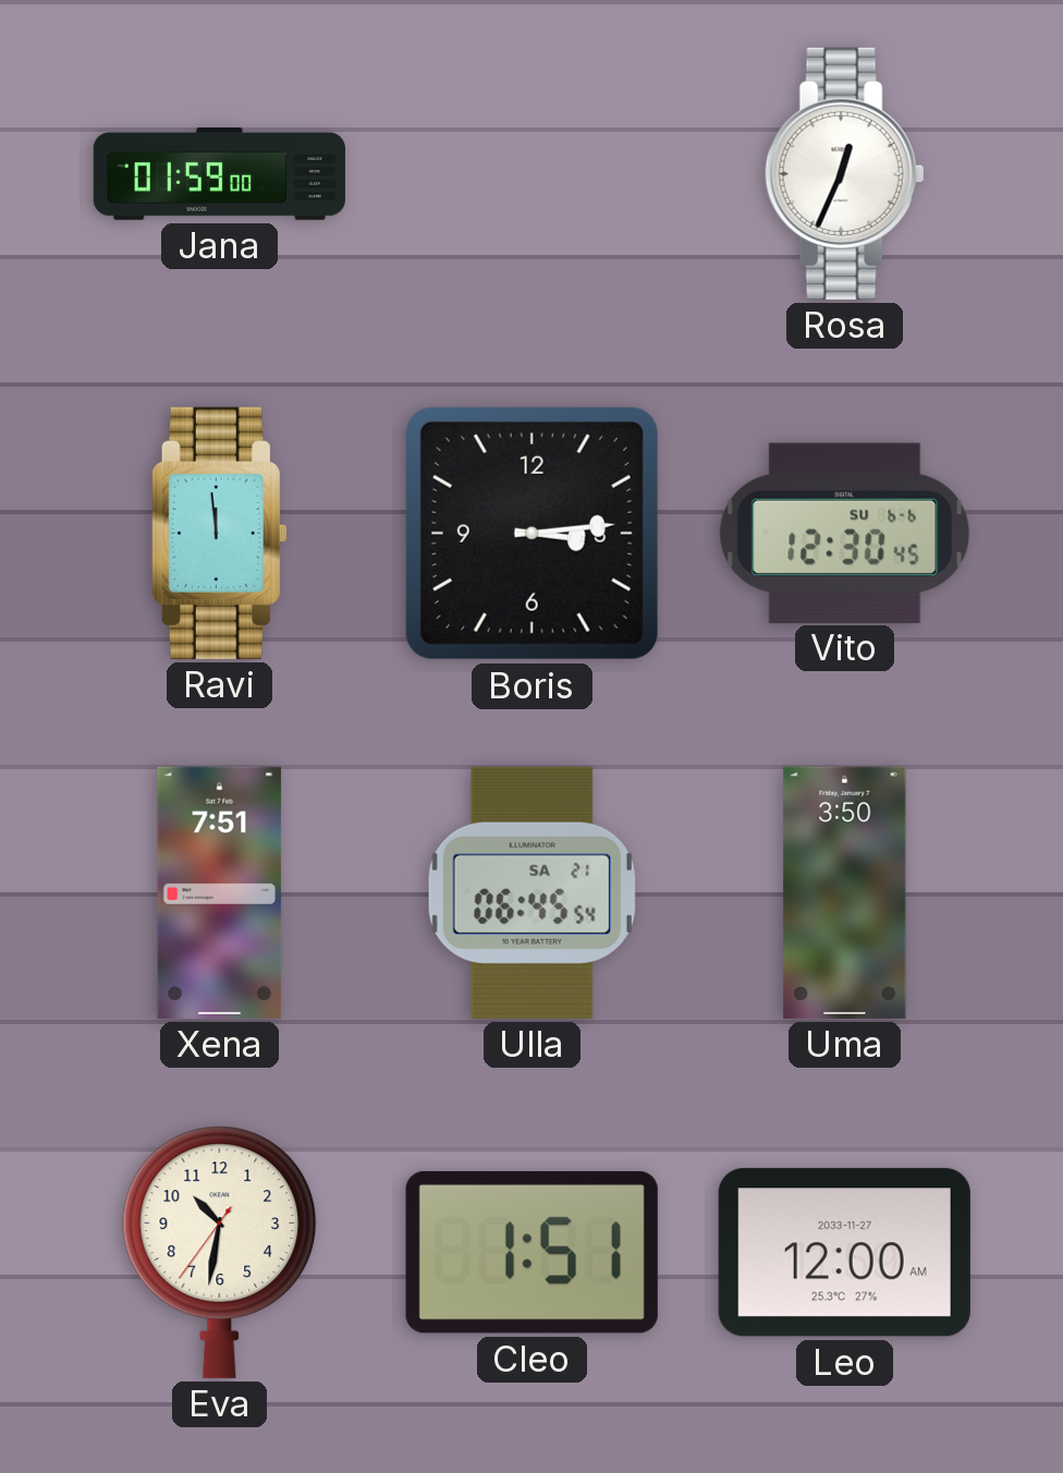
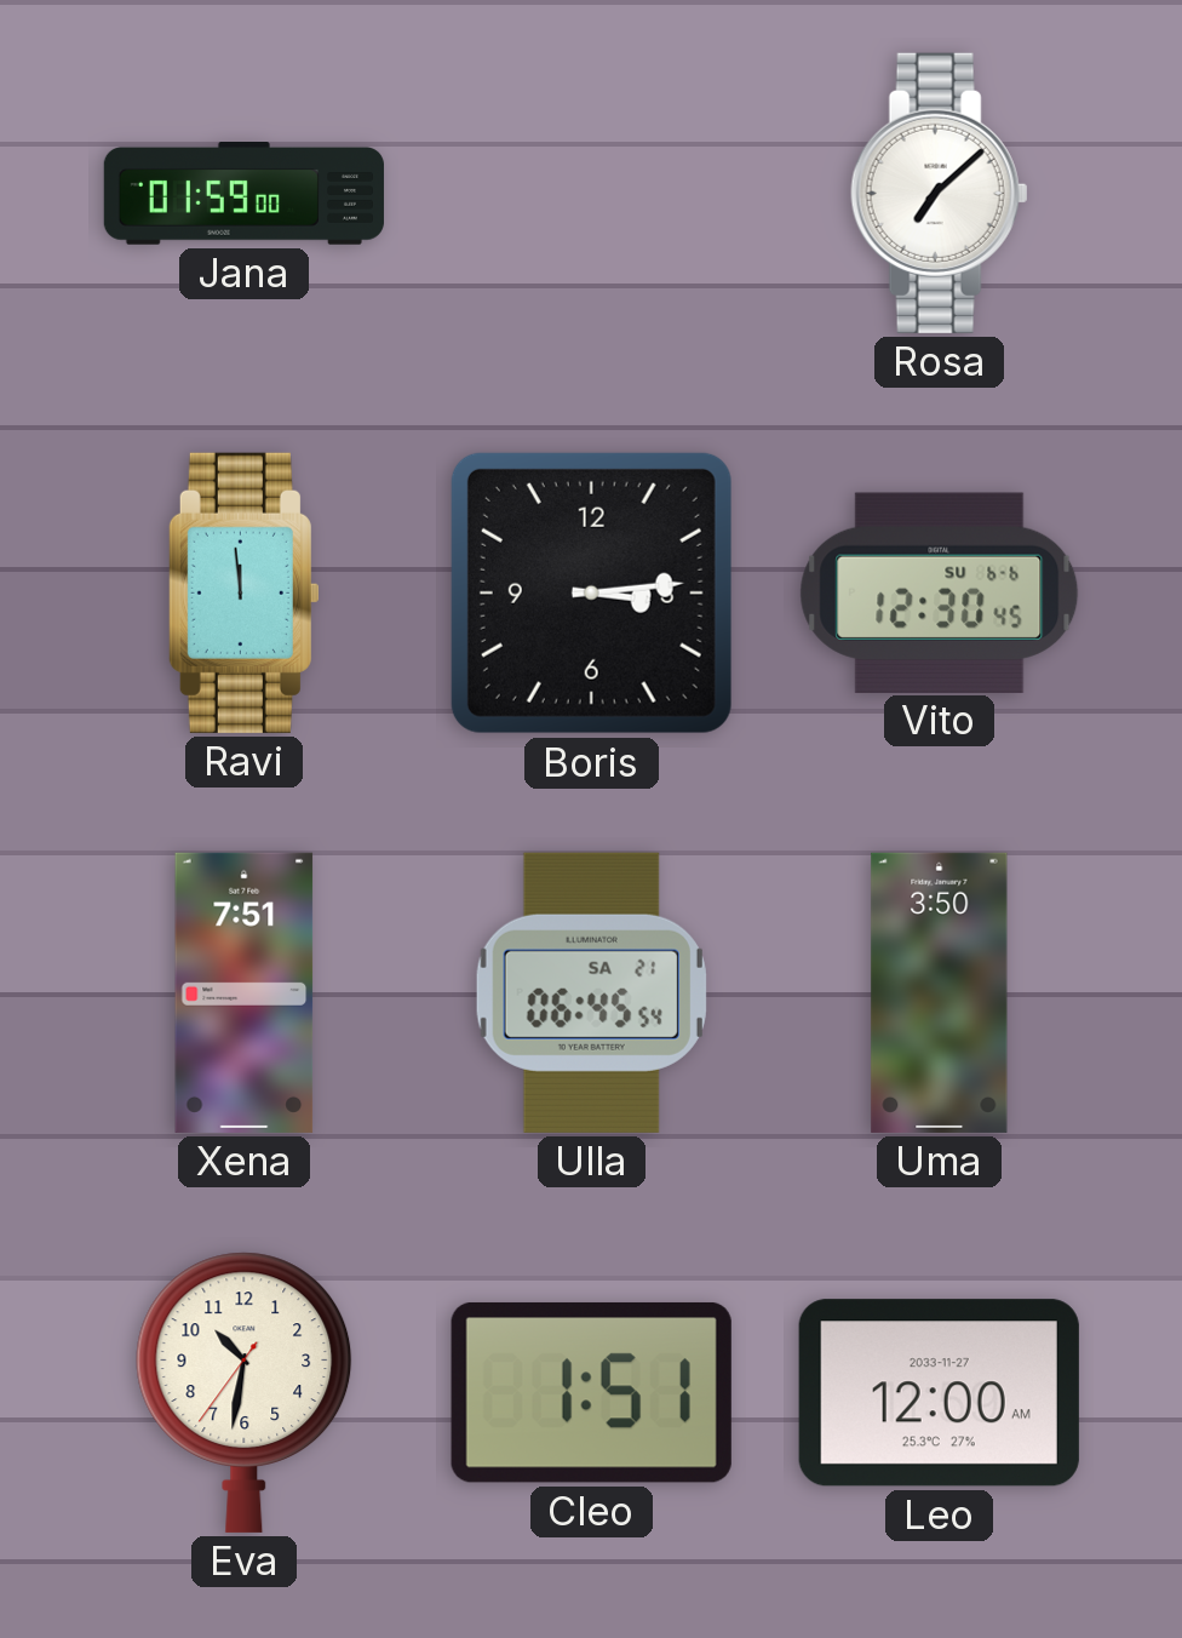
Rosa: 12:34 -> 7:08 (940, 193)
